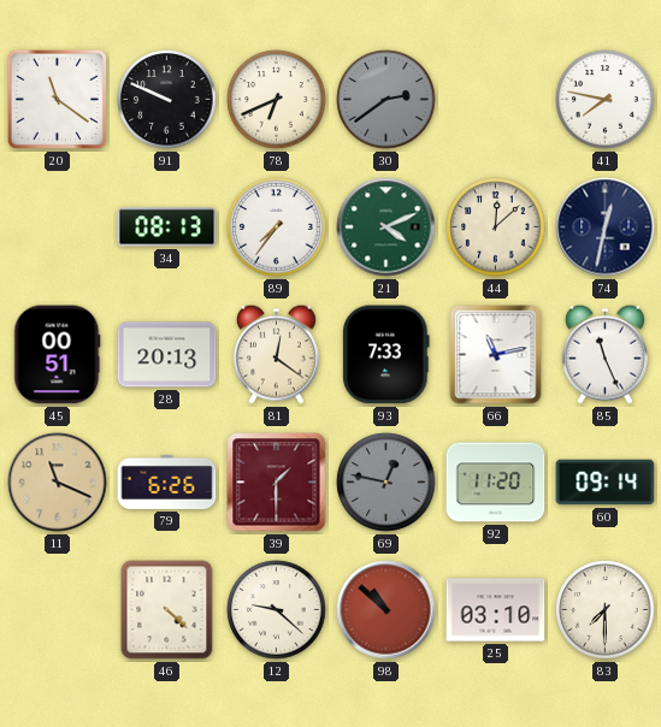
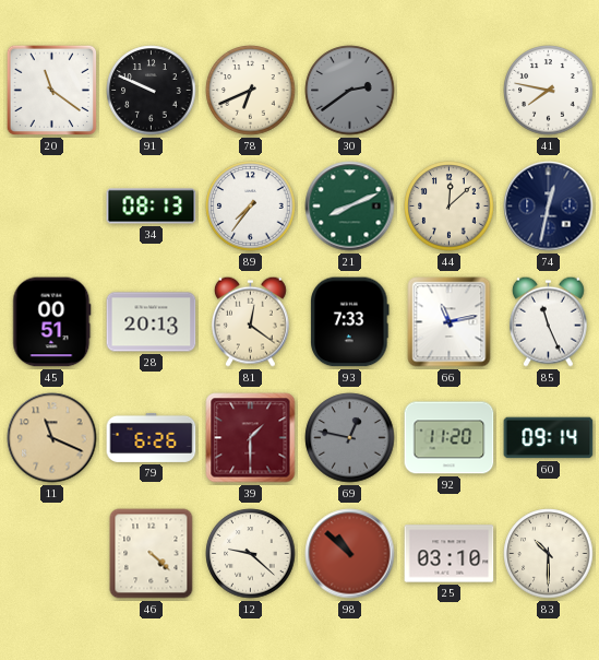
21: 4:11 -> 8:11 (350, 207)
83: 7:30 -> 10:30 (549, 554)
